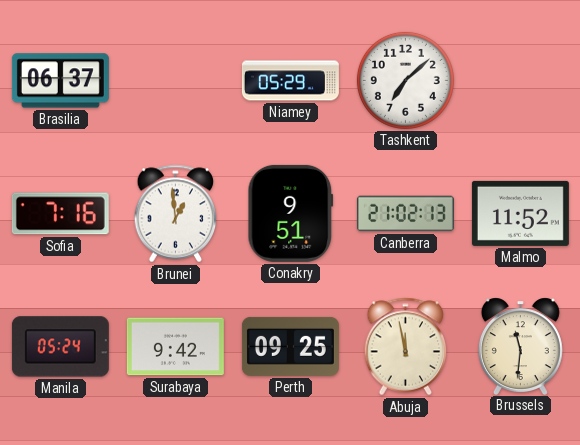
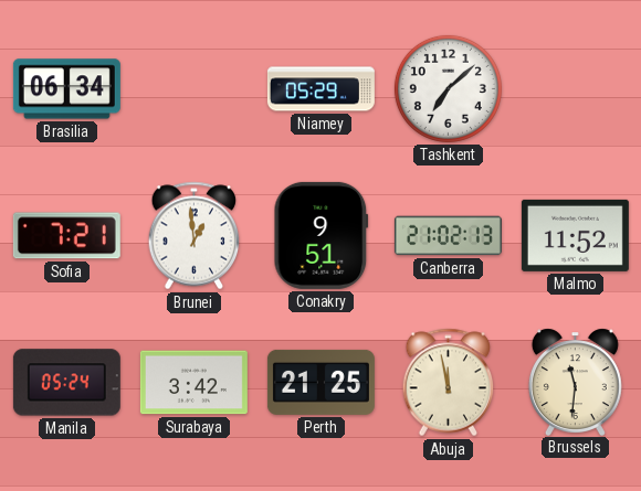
Brasilia: 06:37 -> 06:34 (66, 89)
Sofia: 7:16 -> 7:21 (66, 236)
Surabaya: 9:42 -> 3:42 (193, 383)
Perth: 09:25 -> 21:25 (320, 382)
